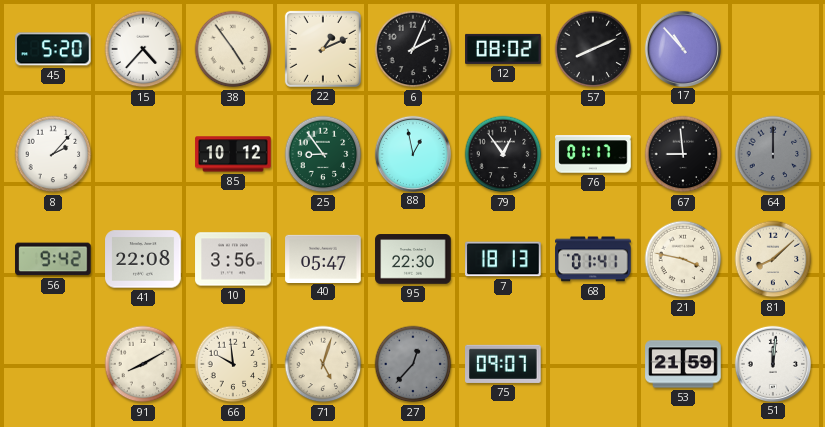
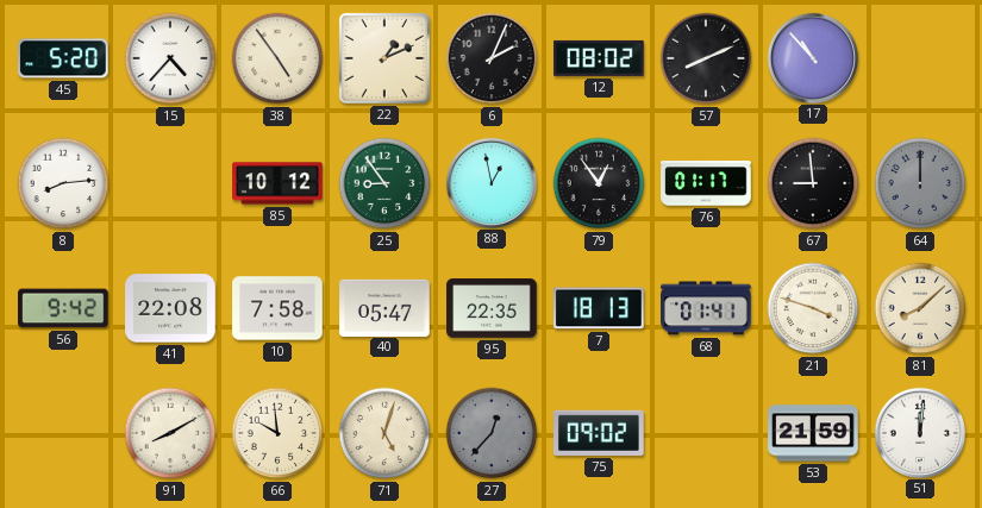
8: 2:07 -> 8:14 (63, 183)
10: 3:56 -> 7:58 (277, 308)
95: 22:30 -> 22:35 (492, 308)
21: 3:47 -> 3:48 (813, 308)
75: 09:07 -> 09:02 (600, 433)
